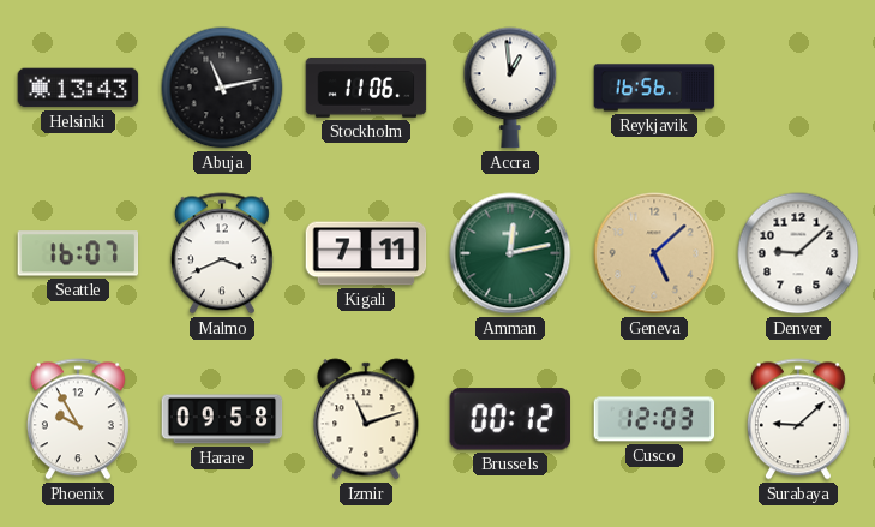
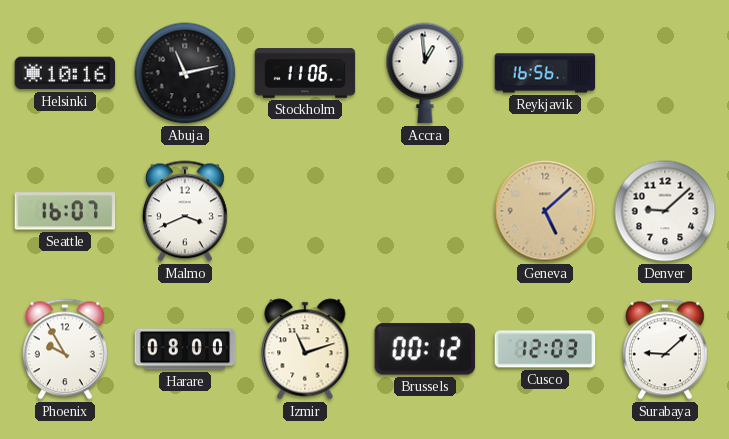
Helsinki: 13:43 -> 10:16 (65, 73)
Kigali: 7:11 -> none (366, 253)
Amman: 12:13 -> none (510, 253)
Harare: 09:58 -> 08:00 (185, 349)
